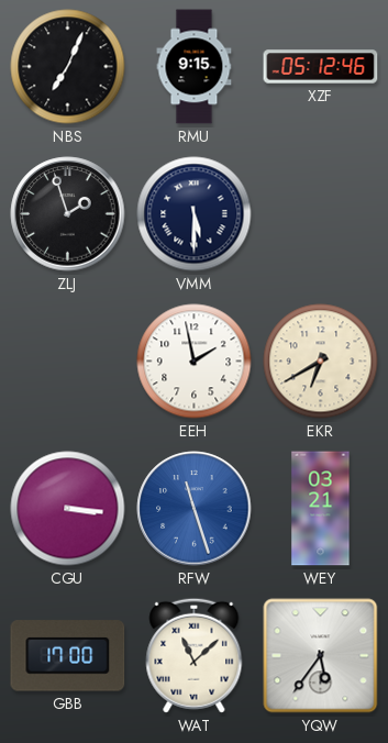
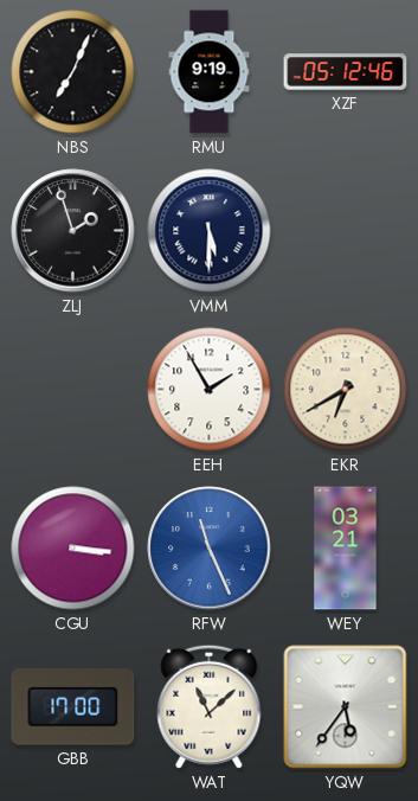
RMU: 9:15 -> 9:19 (210, 72)
EEH: 1:58 -> 1:55 (210, 390)
RFW: 11:27 -> 11:26 (210, 549)
